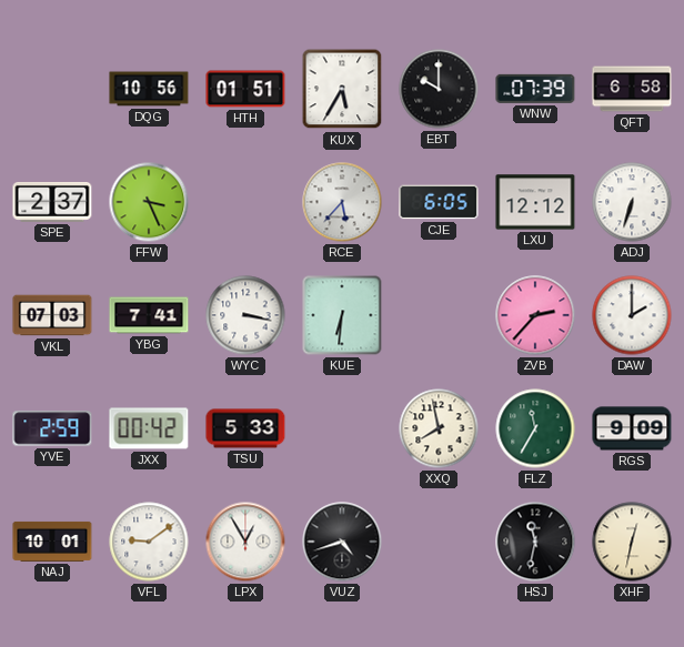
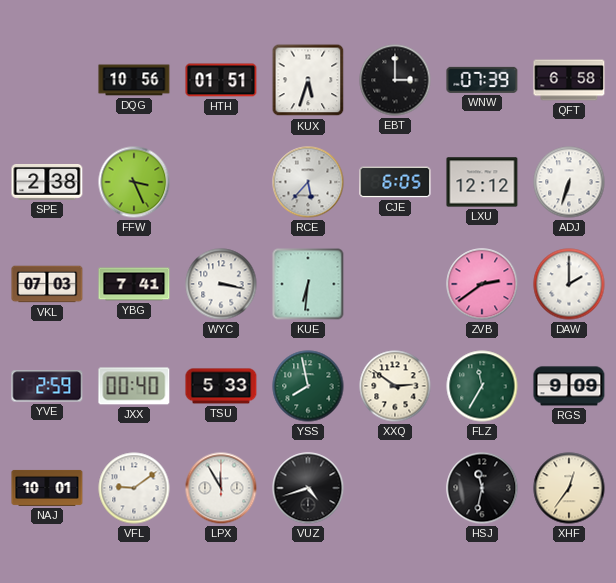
KUX: 5:35 -> 5:33 (308, 80)
EBT: 10:00 -> 3:00 (395, 80)
SPE: 2:37 -> 2:38 (47, 183)
ZVB: 2:37 -> 2:39 (482, 284)
JXX: 00:42 -> 00:40 (134, 386)
YSS: none -> 7:58 (308, 386)
XXQ: 7:58 -> 2:51 (395, 386)
LPX: 12:55 -> 11:55 (221, 488)
XHF: 12:32 -> 12:36 (569, 488)
